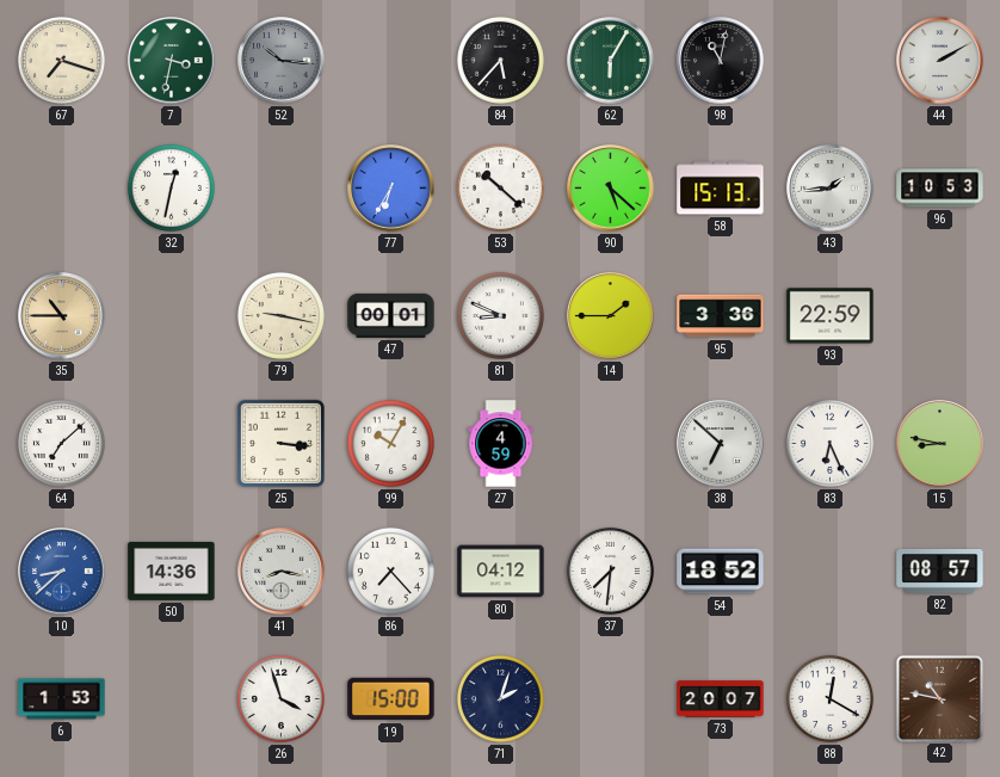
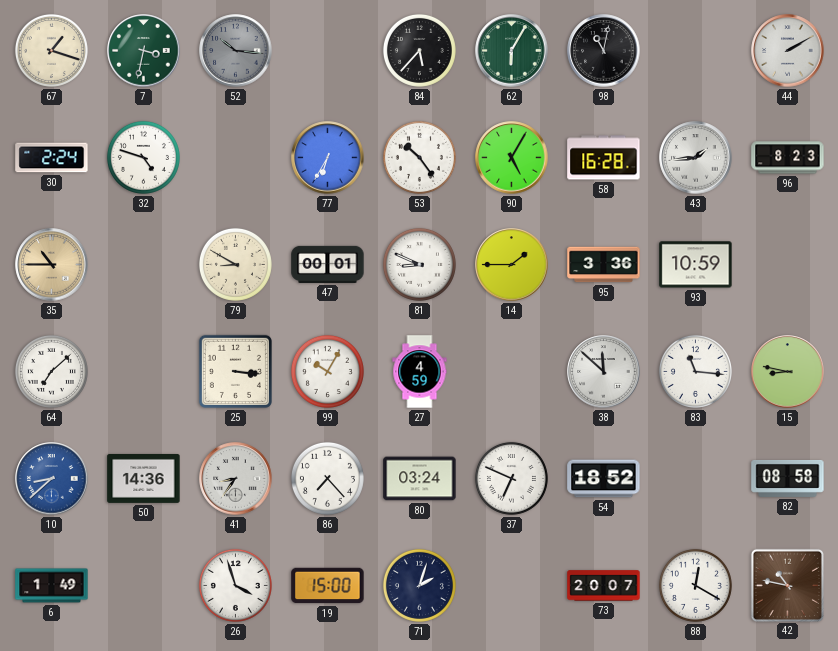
67: 7:18 -> 1:18 (51, 50)
30: none -> 2:24 (52, 158)
32: 12:32 -> 4:48 (143, 157)
53: 10:22 -> 10:24 (419, 157)
90: 5:22 -> 5:05 (512, 158)
58: 15:13 -> 16:28 (604, 158)
96: 10:53 -> 8:23 (788, 158)
79: 9:17 -> 8:50 (235, 264)
93: 22:59 -> 10:59 (696, 265)
38: 6:52 -> 11:52 (604, 372)
83: 6:26 -> 11:16 (695, 371)
41: 8:17 -> 8:36 (236, 479)
80: 04:12 -> 03:24 (420, 479)
37: 7:31 -> 6:49 (511, 478)
82: 08:57 -> 08:58 (788, 478)
6: 1:53 -> 1:49 (52, 586)
